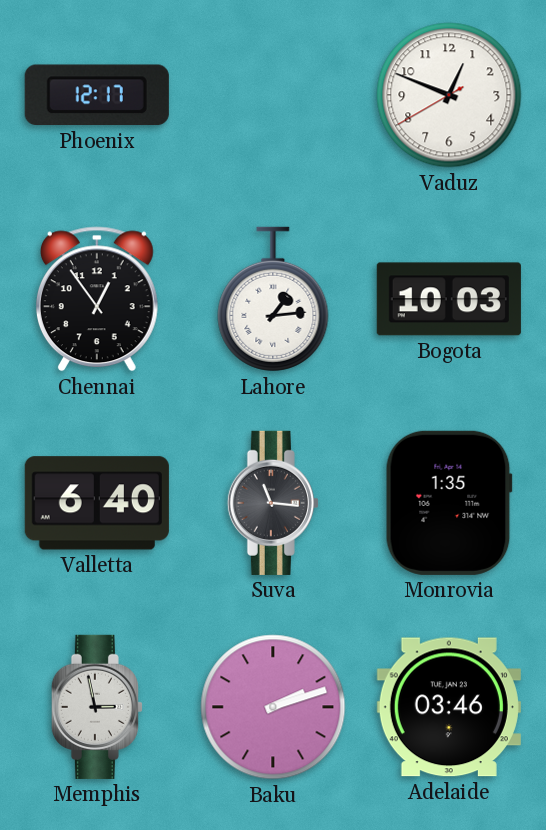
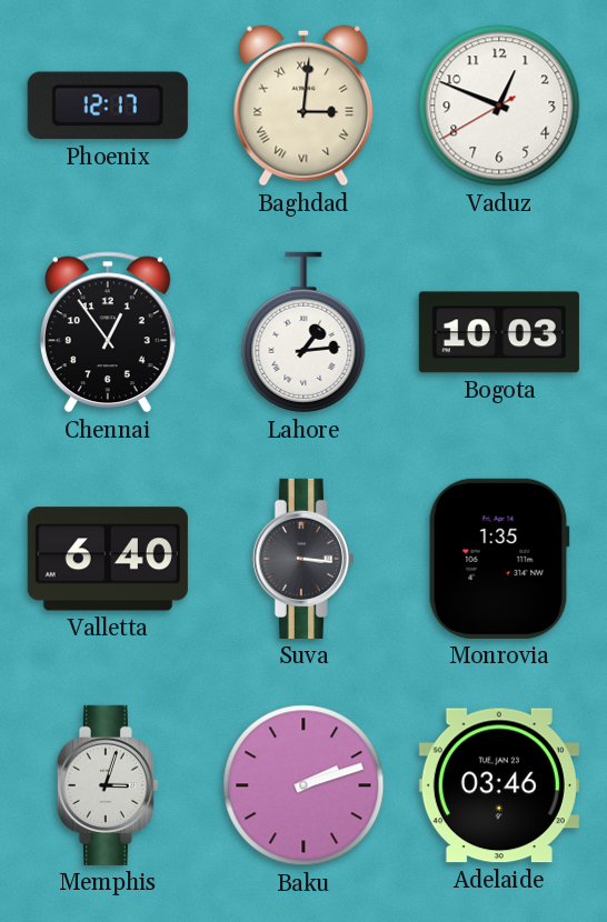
Baghdad: none -> 3:01 (303, 106)
Suva: 11:16 -> 3:16 (303, 559)
Memphis: 2:58 -> 3:03 (108, 785)
